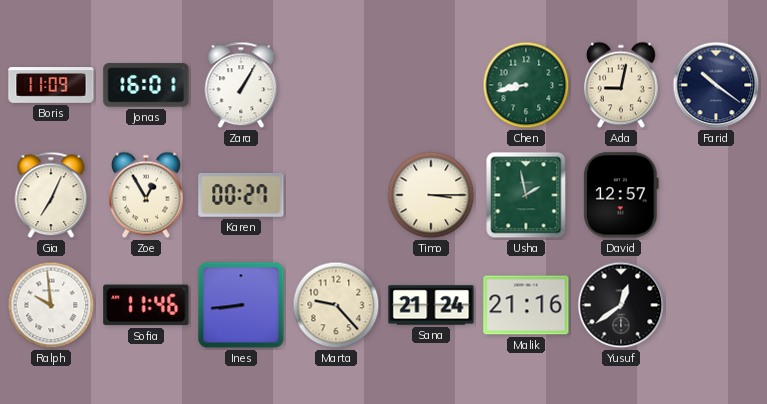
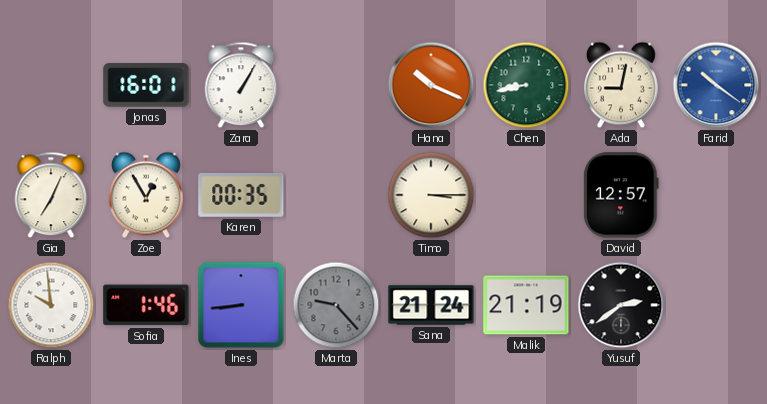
Boris: 11:09 -> none (51, 85)
Hana: none -> 10:19 (431, 85)
Farid dial: navy -> blue (716, 85)
Karen: 00:27 -> 00:35 (241, 196)
Usha: 1:58 -> none (526, 195)
Sofia: 11:46 -> 1:46 (146, 305)
Marta dial: cream -> grey (336, 305)
Malik: 21:16 -> 21:19 (526, 305)
Yusuf: 12:39 -> 2:39 (621, 305)
